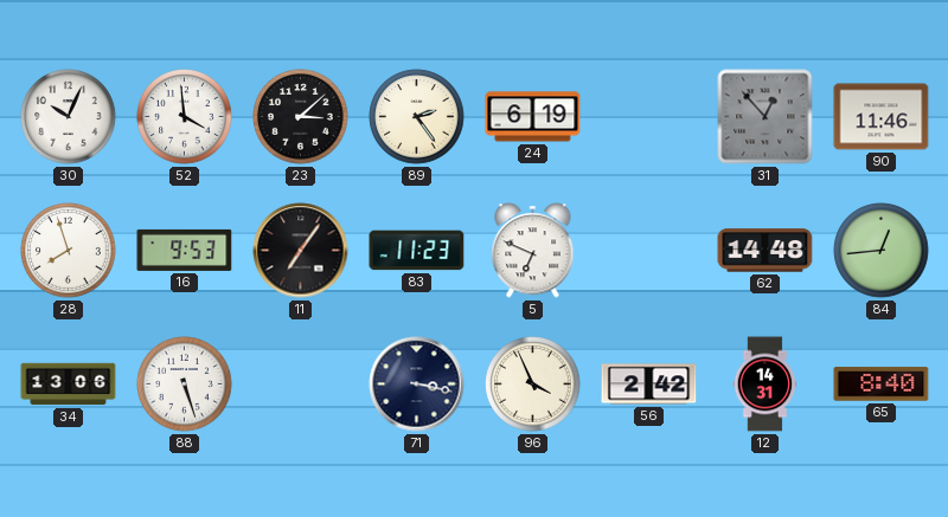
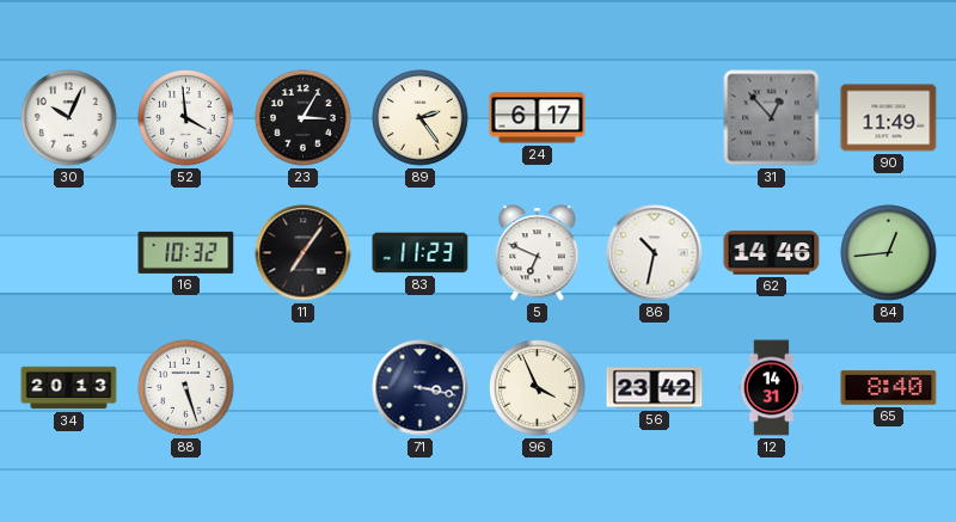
23: 3:08 -> 3:05 (304, 118)
24: 6:19 -> 6:17 (538, 118)
90: 11:46 -> 11:49 (889, 118)
28: 7:57 -> none (69, 251)
16: 9:53 -> 10:32 (186, 252)
86: none -> 10:32 (655, 253)
62: 14:48 -> 14:46 (772, 253)
34: 13:06 -> 20:13 (69, 388)
56: 2:42 -> 23:42 (655, 388)
